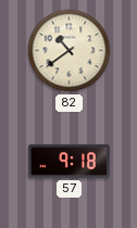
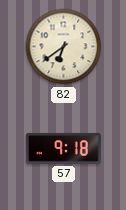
82: 10:39 -> 6:39 (64, 47)
